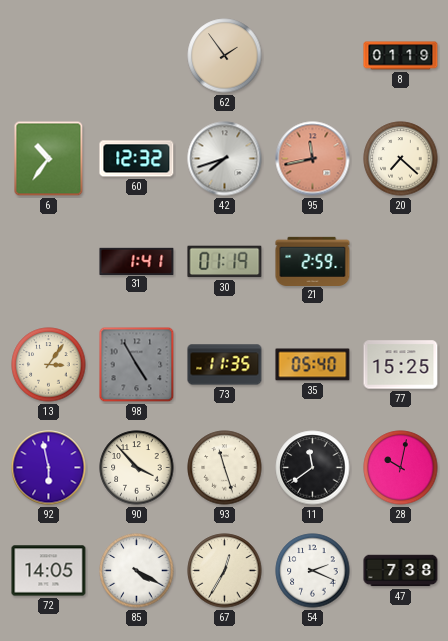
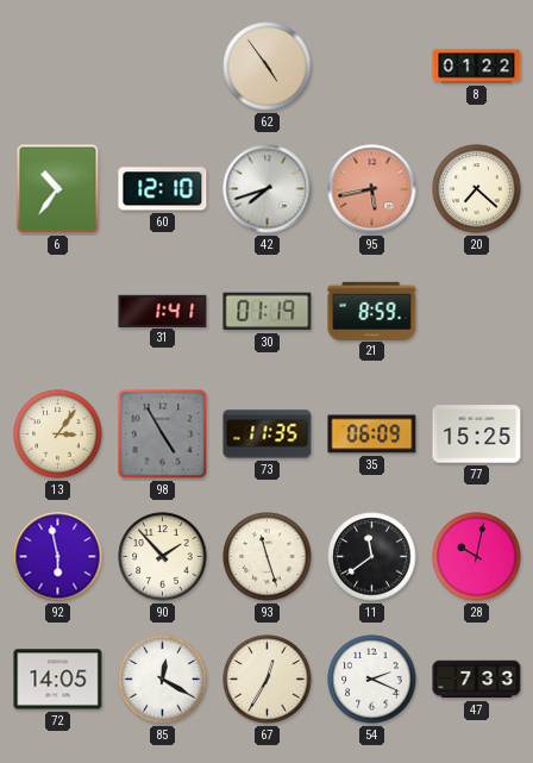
62: 1:54 -> 4:54 (268, 67)
8: 01:19 -> 01:22 (477, 67)
60: 12:32 -> 12:10 (163, 189)
95: 11:43 -> 5:43 (372, 189)
21: 2:59 -> 8:59 (372, 311)
35: 05:40 -> 06:09 (372, 434)
90: 3:53 -> 1:53 (163, 557)
85: 4:20 -> 12:20 (163, 680)
47: 7:38 -> 7:33 (477, 680)
